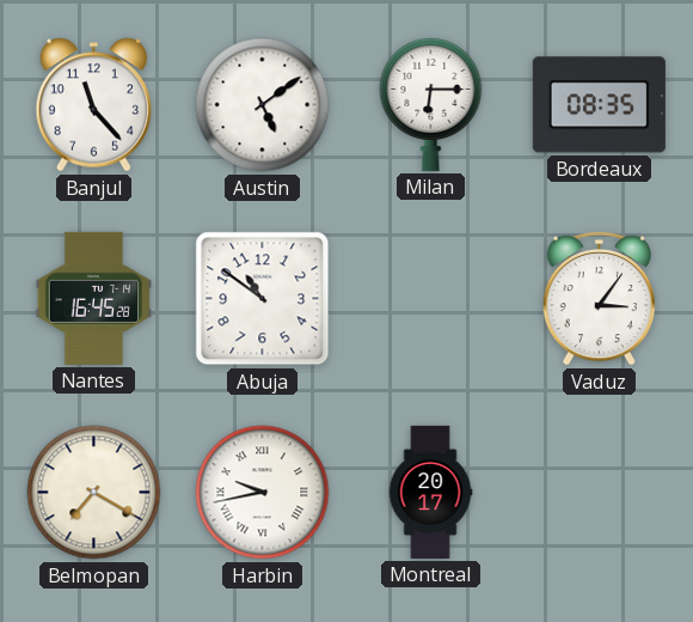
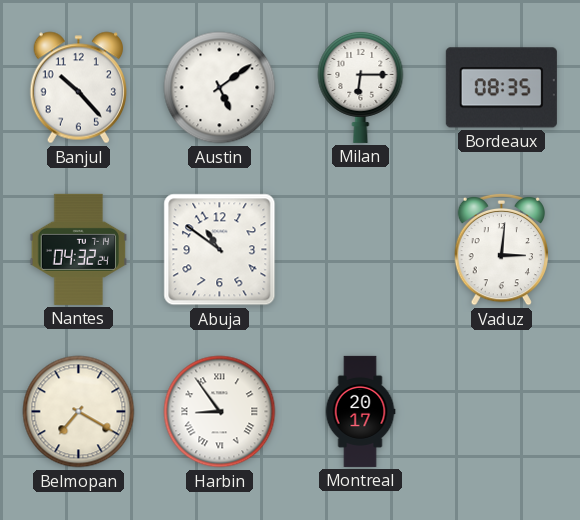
Banjul: 11:23 -> 10:23 (78, 88)
Nantes: 16:45 -> 04:32 (79, 249)
Vaduz: 3:06 -> 3:01 (502, 249)
Harbin: 9:43 -> 8:54 (220, 412)
